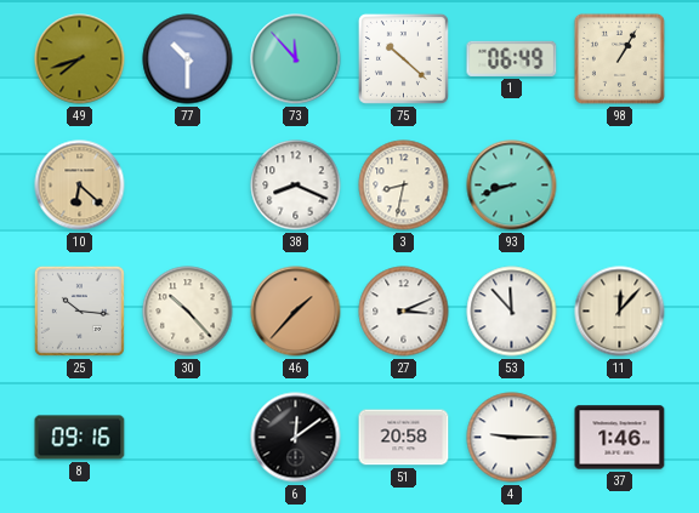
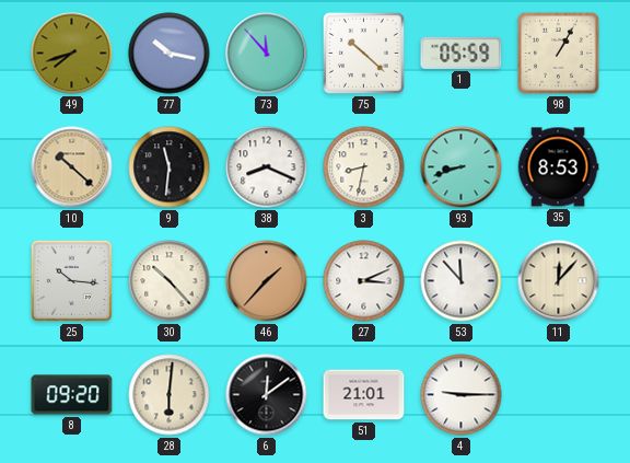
77: 10:30 -> 10:17 (170, 54)
1: 06:49 -> 05:59 (462, 53)
10: 6:22 -> 10:22 (72, 167)
9: none -> 11:31 (170, 167)
35: none -> 8:53 (558, 167)
8: 09:16 -> 09:20 (72, 395)
28: none -> 6:01 (170, 395)
51: 20:58 -> 21:01 (364, 395)
37: 1:46 -> none (620, 438)
